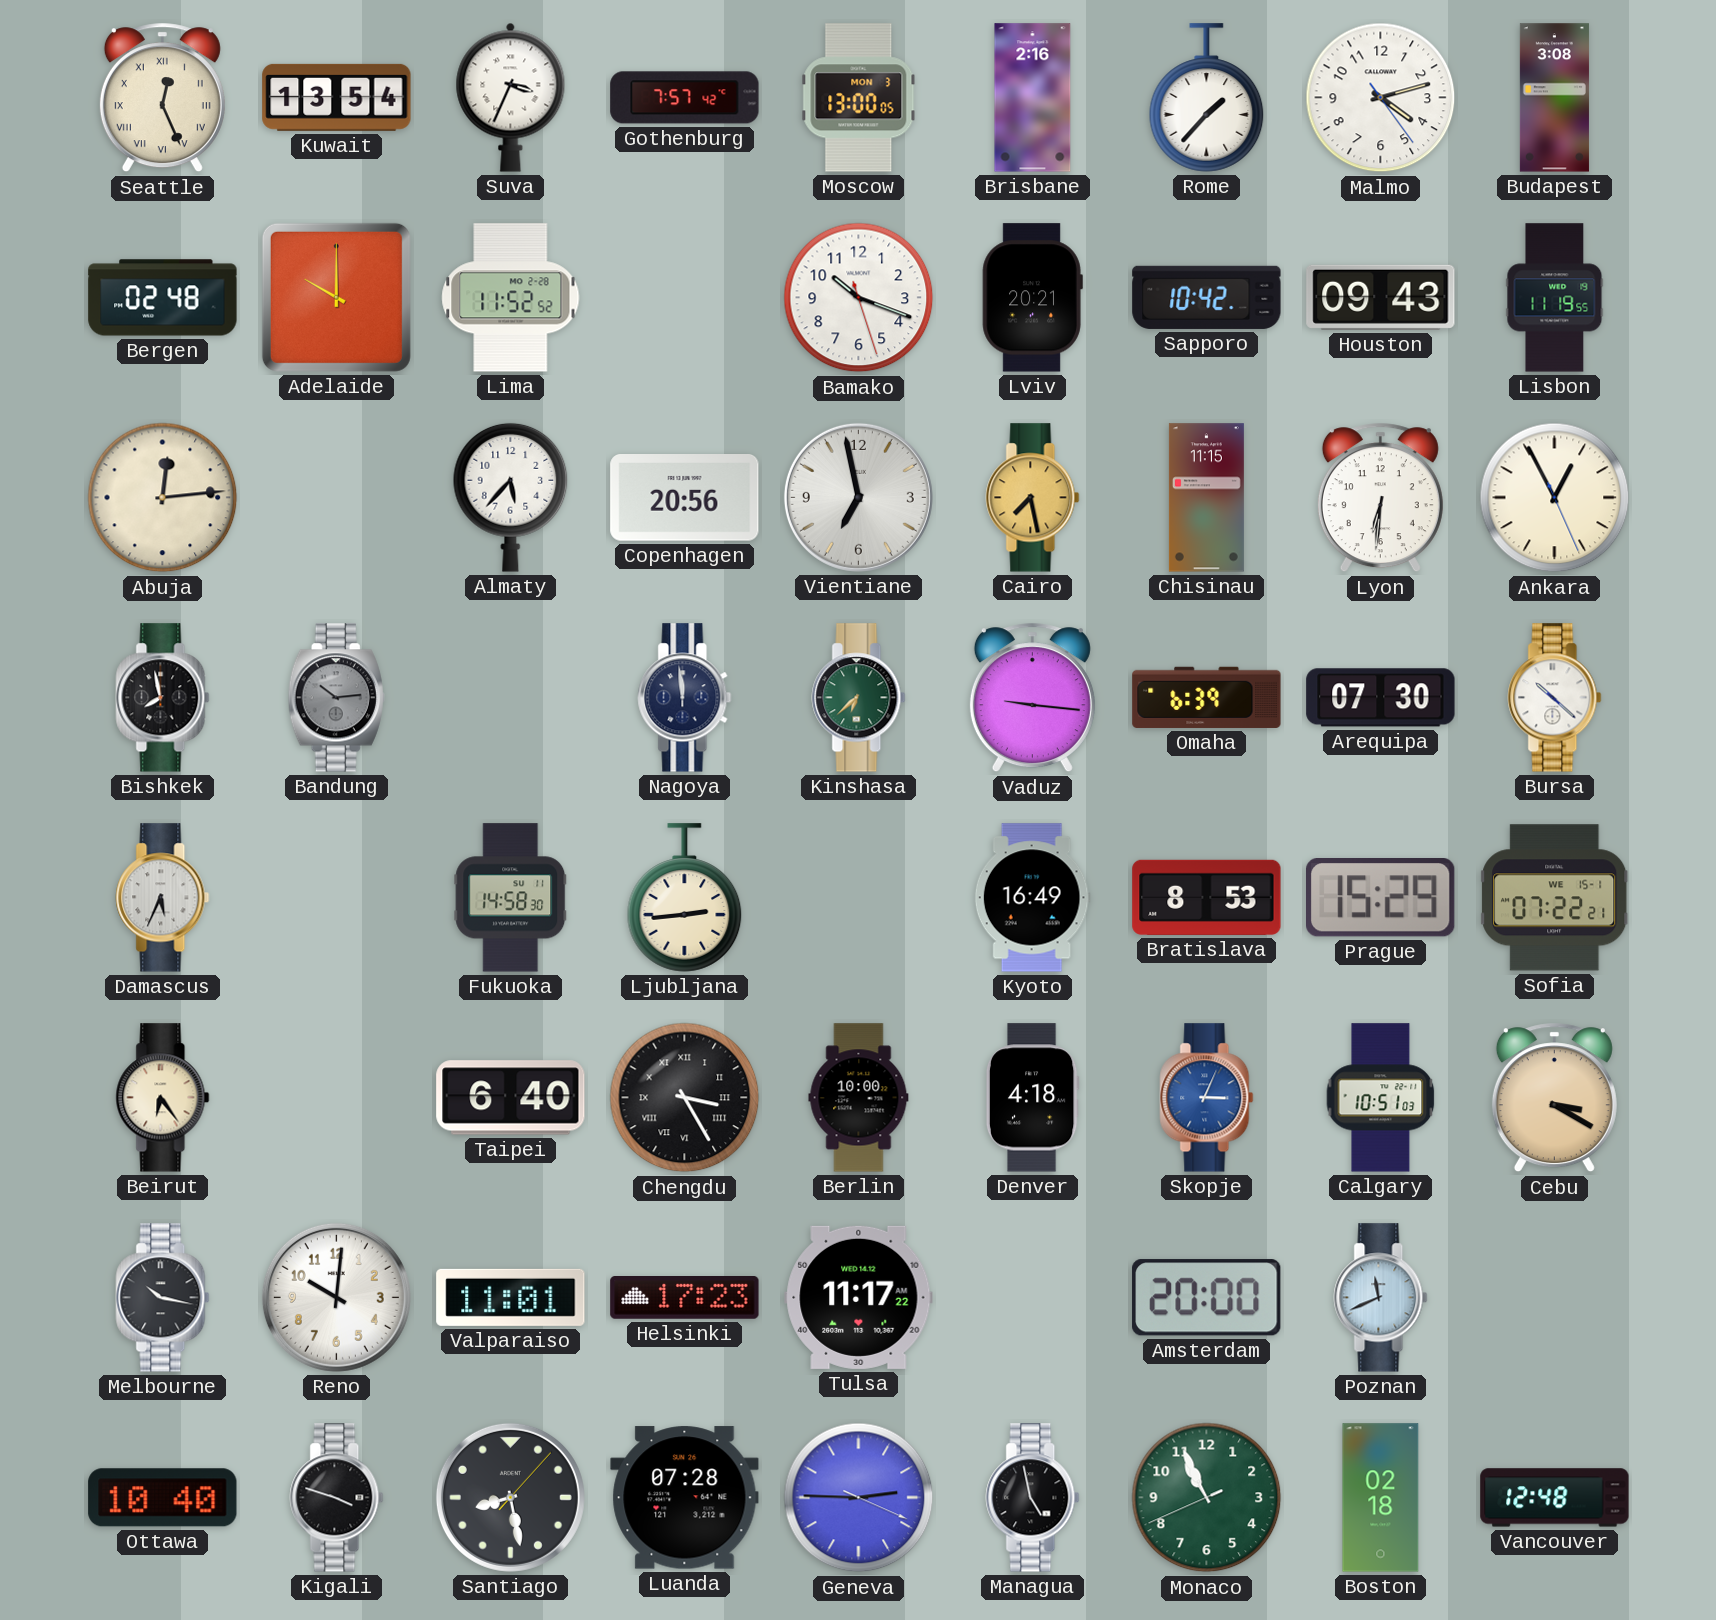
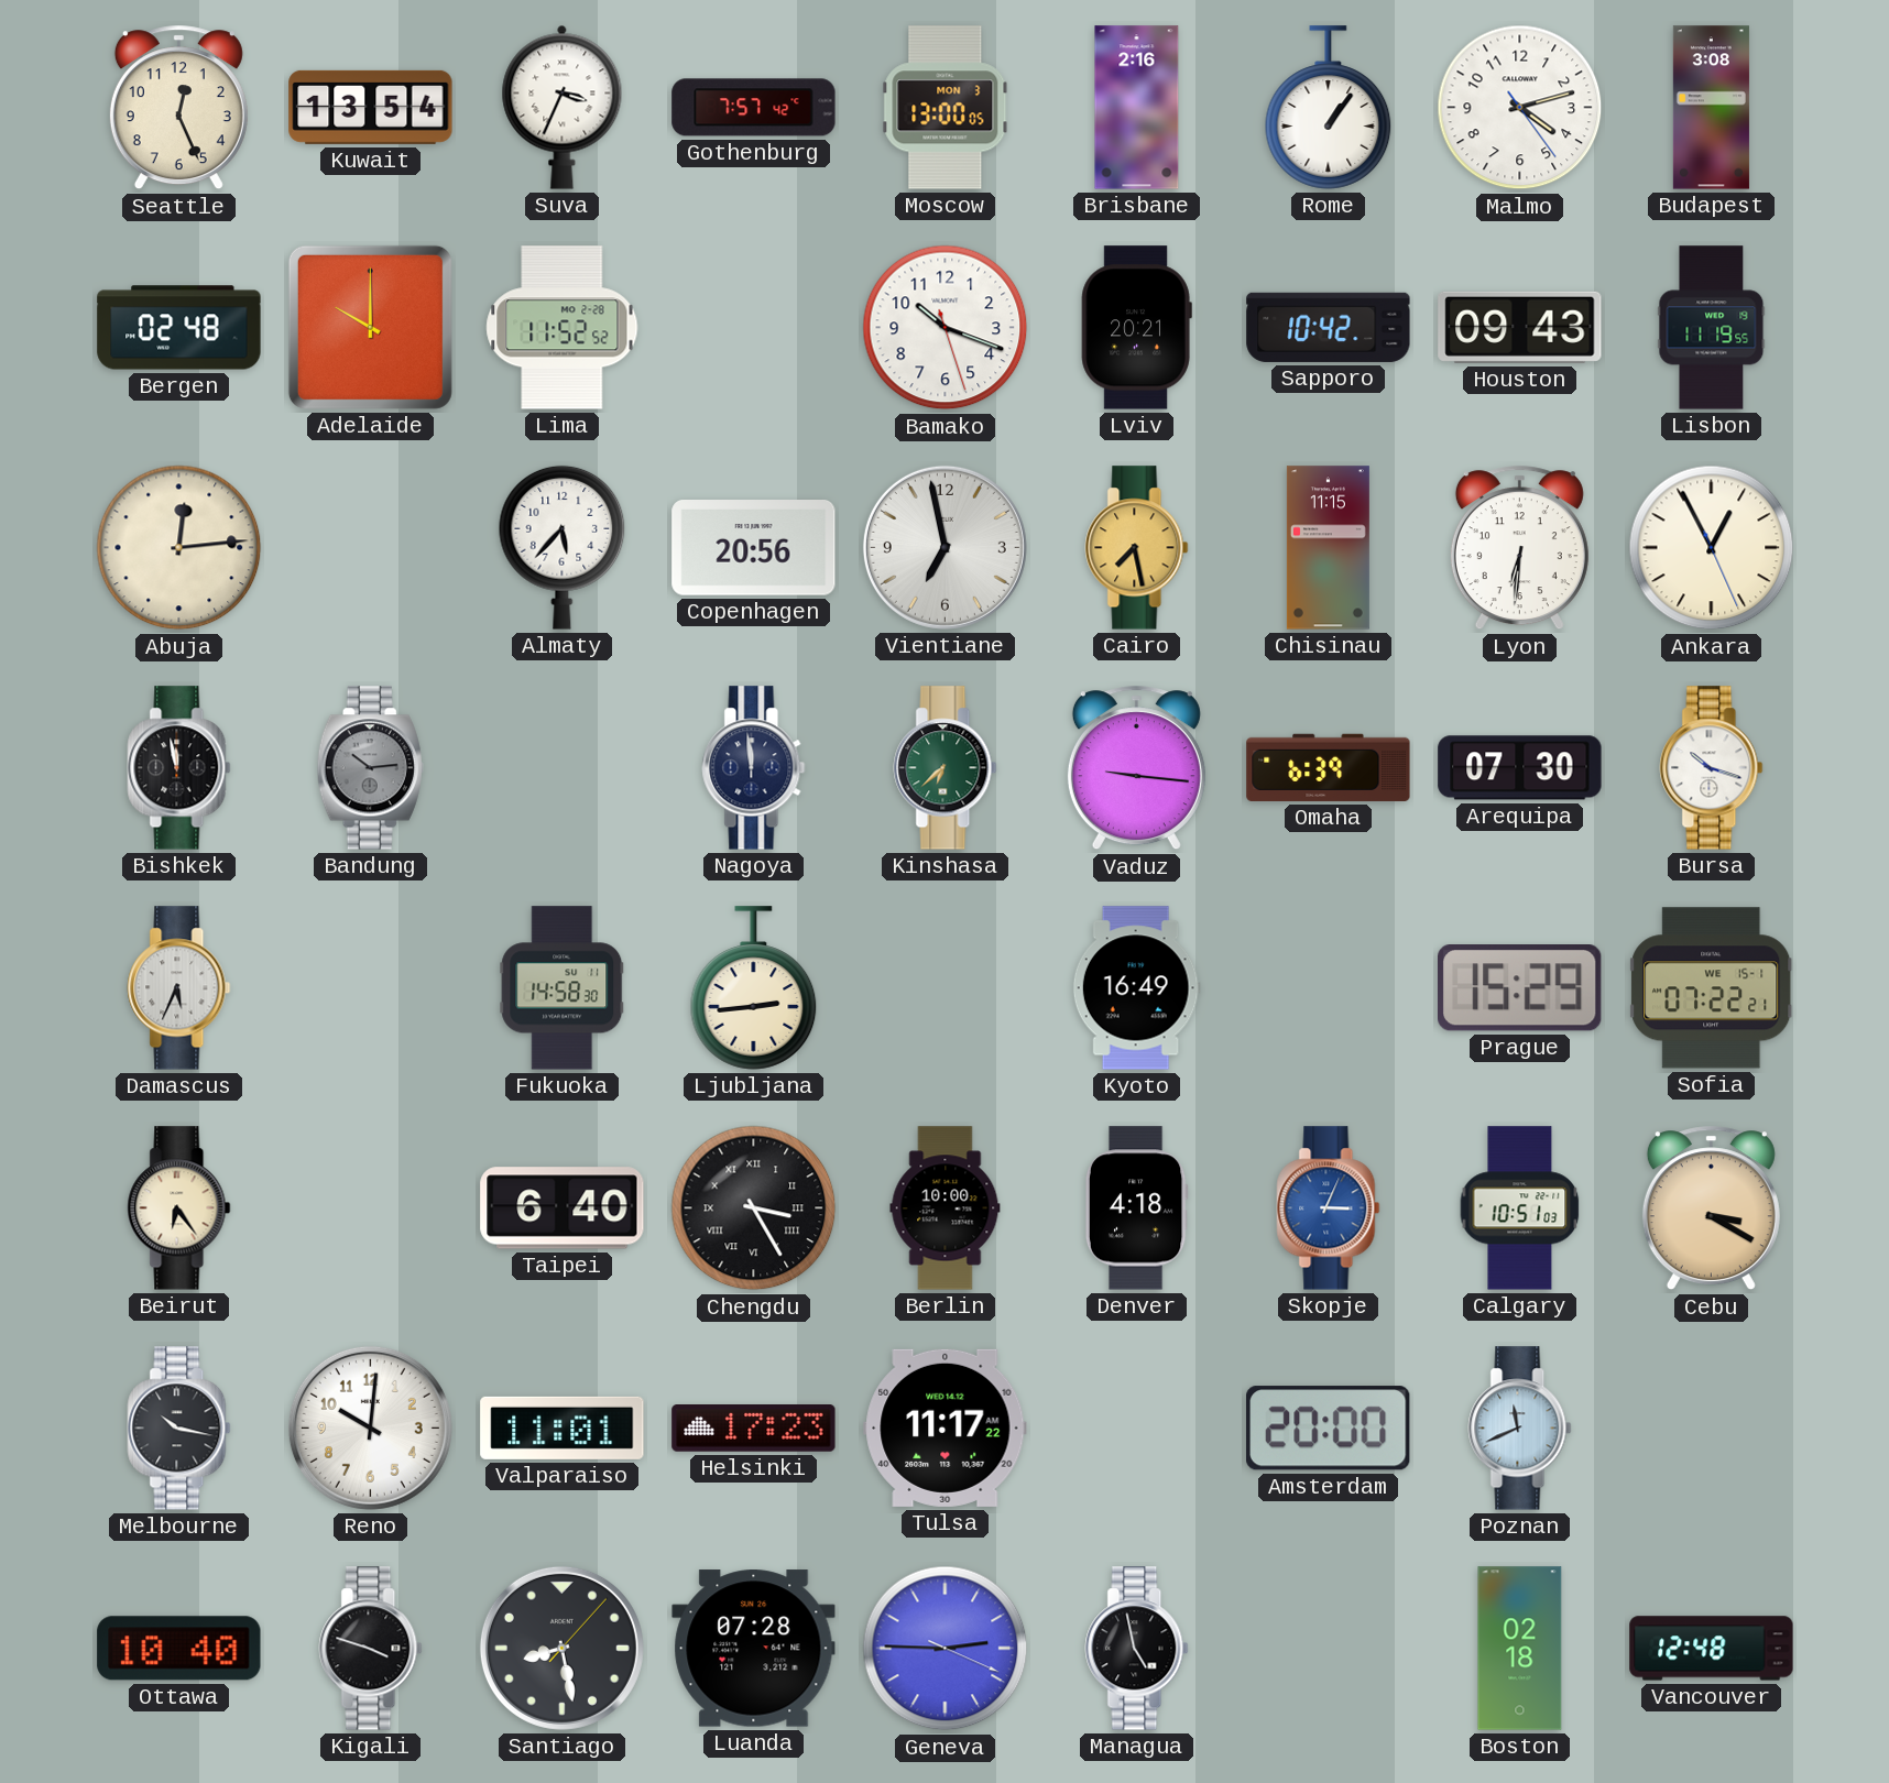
Seattle numerals: Roman -> Arabic (178, 108)
Rome: 1:37 -> 1:06 (1329, 108)
Bishkek: 7:58 -> 11:58 (179, 768)
Bursa: 10:22 -> 10:18 (1712, 768)
Bratislava: 8:53 -> none (1207, 897)
Monaco: 10:55 -> none (1207, 1498)
